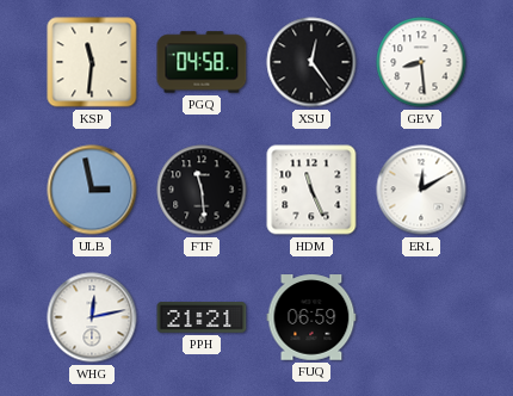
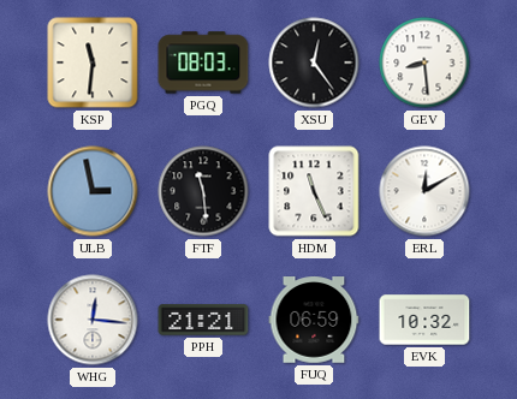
PGQ: 04:58 -> 08:03 (203, 62)
WHG: 12:13 -> 12:16 (93, 320)
EVK: none -> 10:32 (424, 320)
